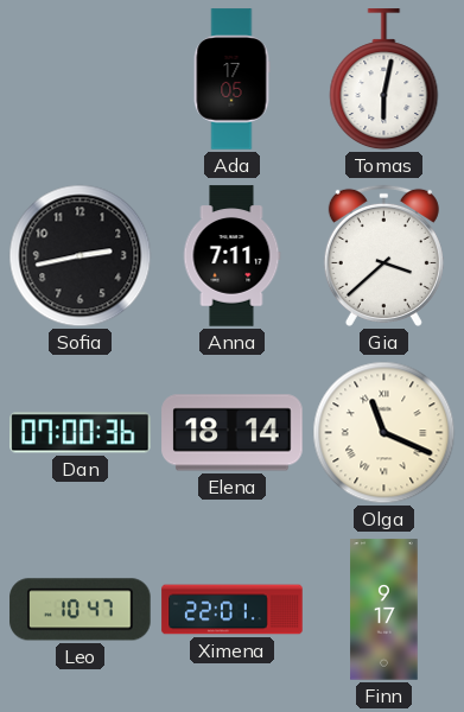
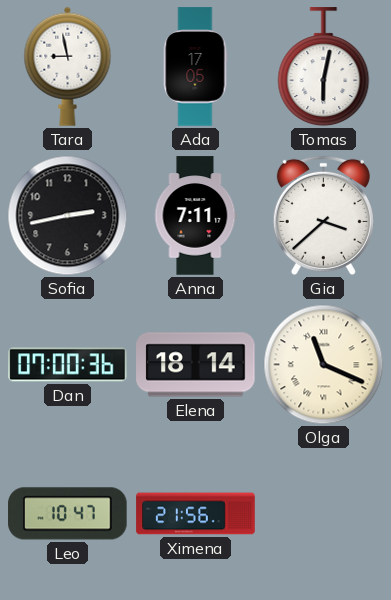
Tara: none -> 8:58 (68, 66)
Ximena: 22:01 -> 21:56 (196, 514)
Finn: 9:17 -> none (384, 610)
